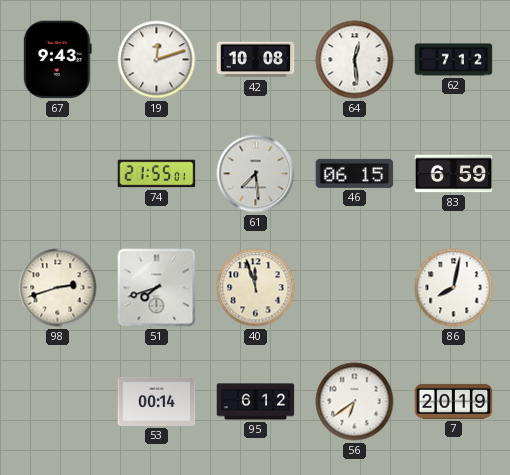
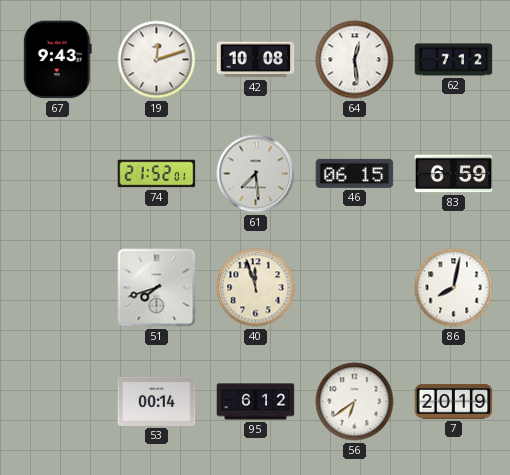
74: 21:55 -> 21:52 (157, 174)
98: 2:42 -> none (58, 288)
